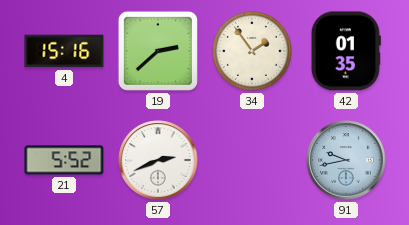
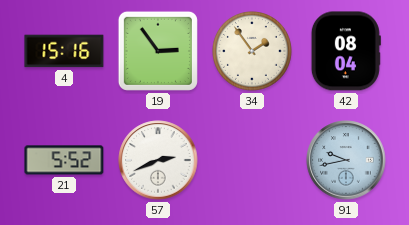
19: 2:38 -> 2:54 (158, 51)
42: 01:35 -> 08:04 (346, 51)
